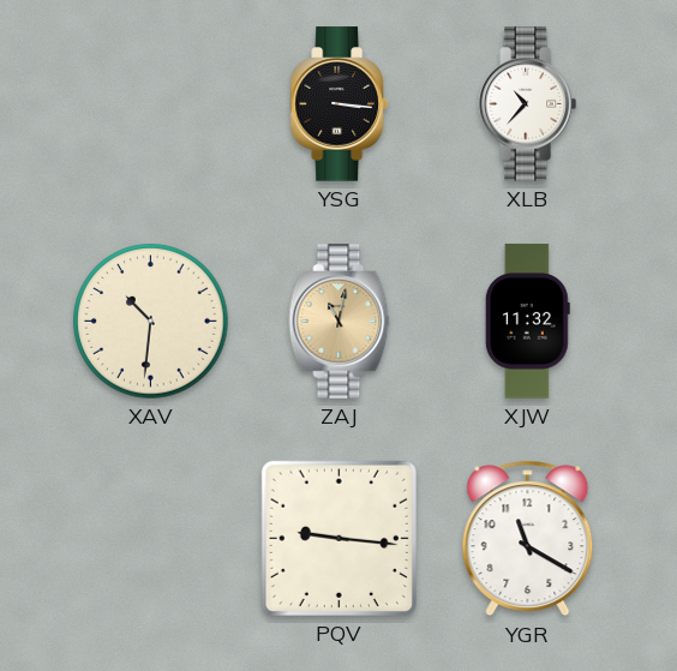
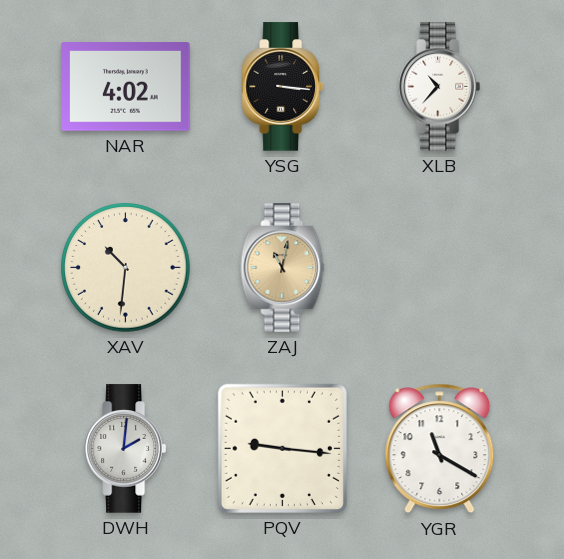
NAR: none -> 4:02 (126, 87)
XJW: 11:32 -> none (527, 322)
DWH: none -> 2:01 (125, 449)
